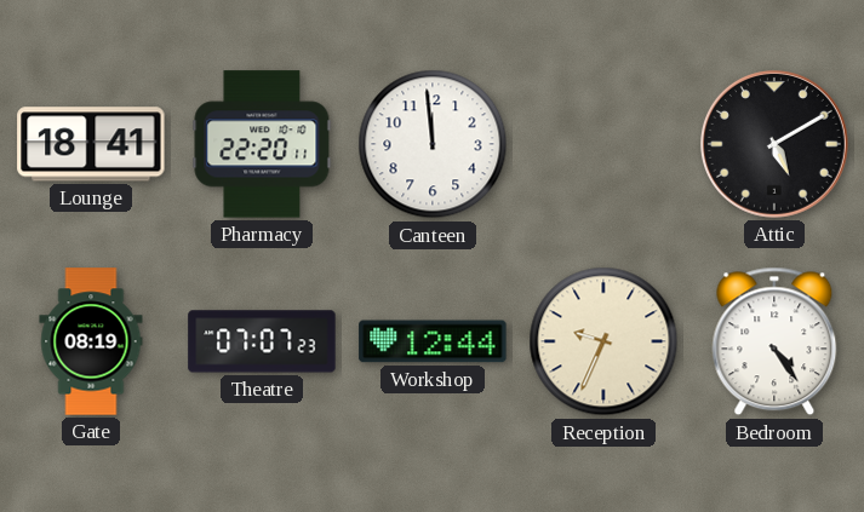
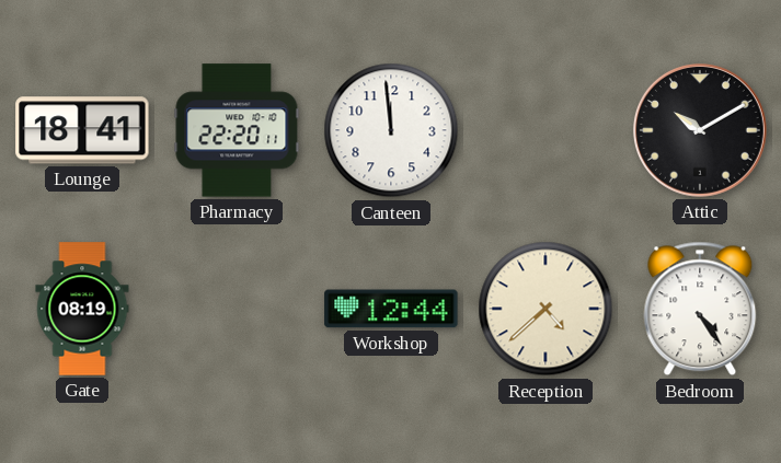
Attic: 5:10 -> 10:10 (700, 130)
Theatre: 07:07 -> none (262, 341)
Reception: 9:34 -> 4:38 (545, 309)
